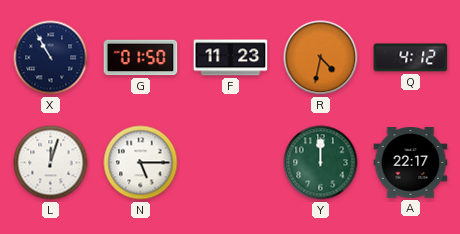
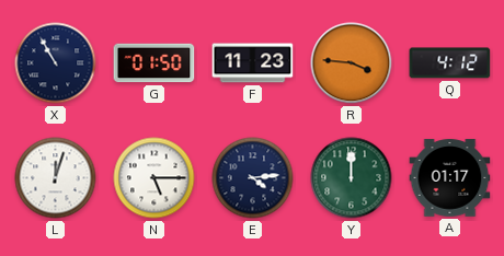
R: 4:32 -> 3:46 (352, 63)
E: none -> 4:14 (253, 178)
A: 22:17 -> 01:17 (450, 178)
